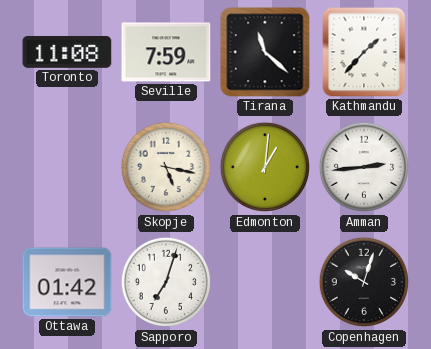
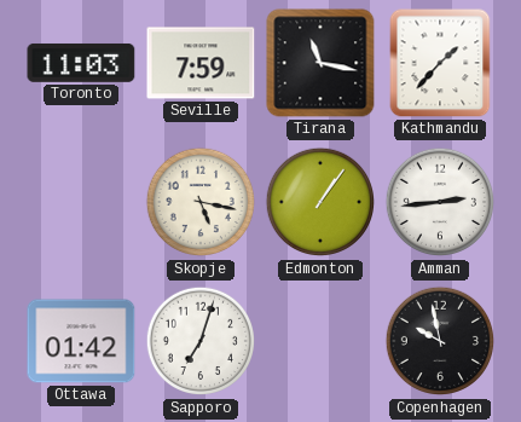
Toronto: 11:08 -> 11:03 (81, 63)
Tirana: 11:22 -> 11:17 (320, 63)
Edmonton: 1:01 -> 1:06 (320, 202)
Copenhagen: 10:03 -> 9:58 (440, 341)
